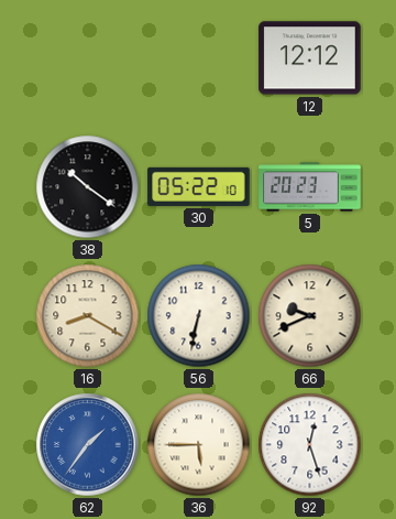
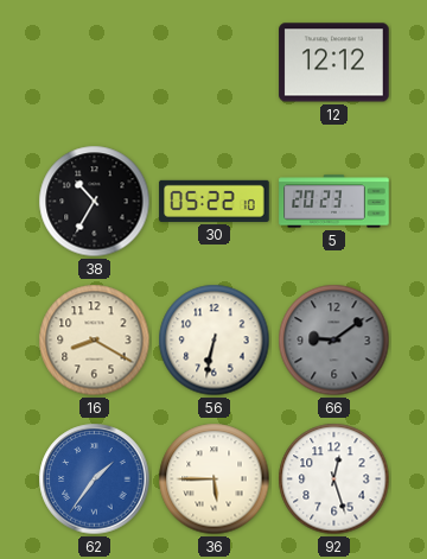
38: 10:21 -> 10:35 (95, 202)
66: 9:41 -> 9:09 (334, 341)
66 dial: cream -> grey (334, 341)
